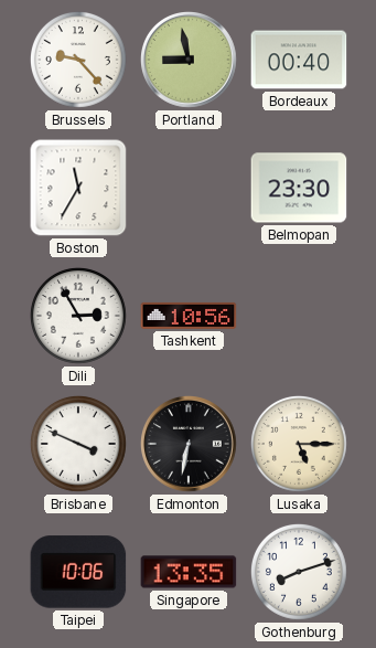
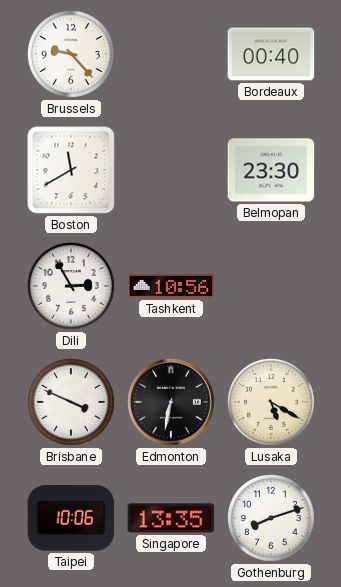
Portland: 8:58 -> none (190, 61)
Boston: 11:35 -> 11:40 (71, 170)
Lusaka: 5:15 -> 5:20 (271, 402)
